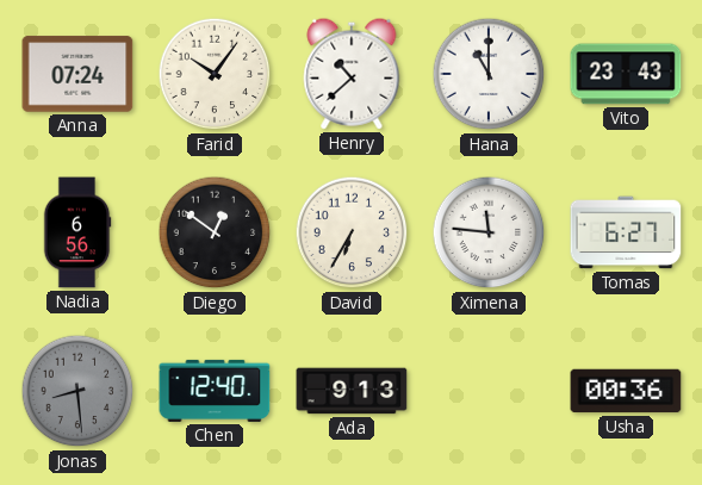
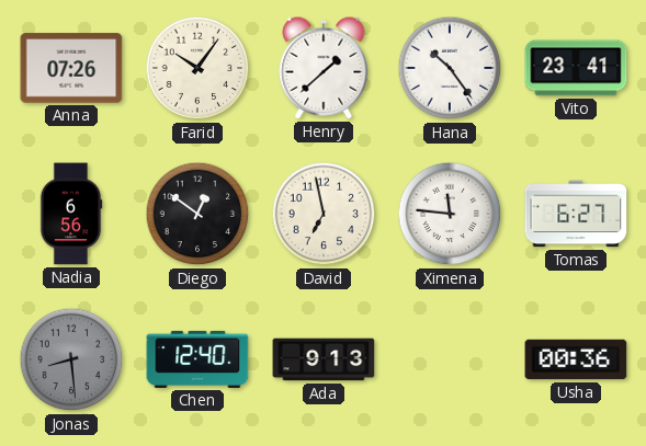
Anna: 07:24 -> 07:26 (71, 68)
Henry: 10:38 -> 1:38 (324, 68)
Hana: 11:00 -> 10:24 (450, 68)
Vito: 23:43 -> 23:41 (576, 68)
David: 6:35 -> 6:58 (324, 214)
